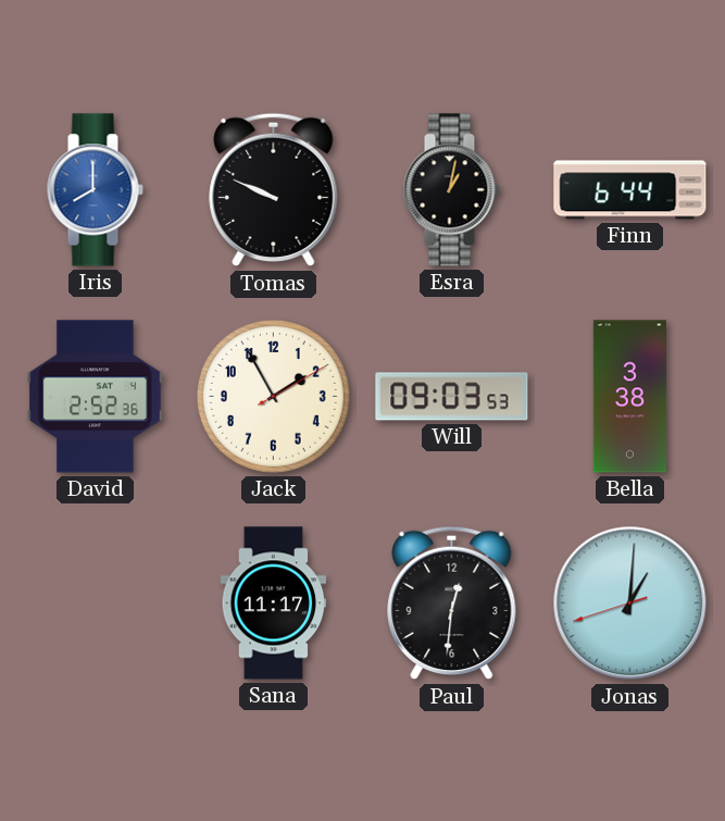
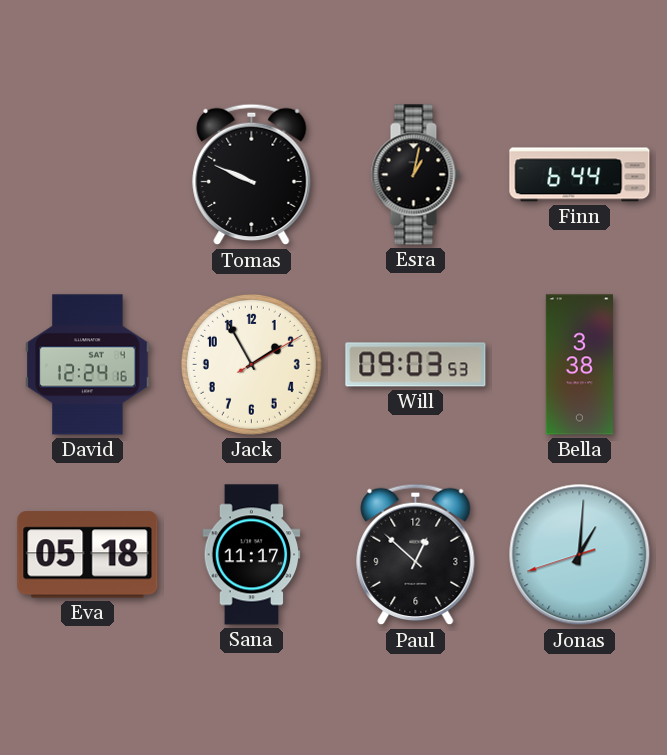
Iris: 8:00 -> none (95, 190)
David: 2:52 -> 12:24 (88, 365)
Eva: none -> 05:18 (88, 555)
Paul: 12:31 -> 12:52 (416, 555)
